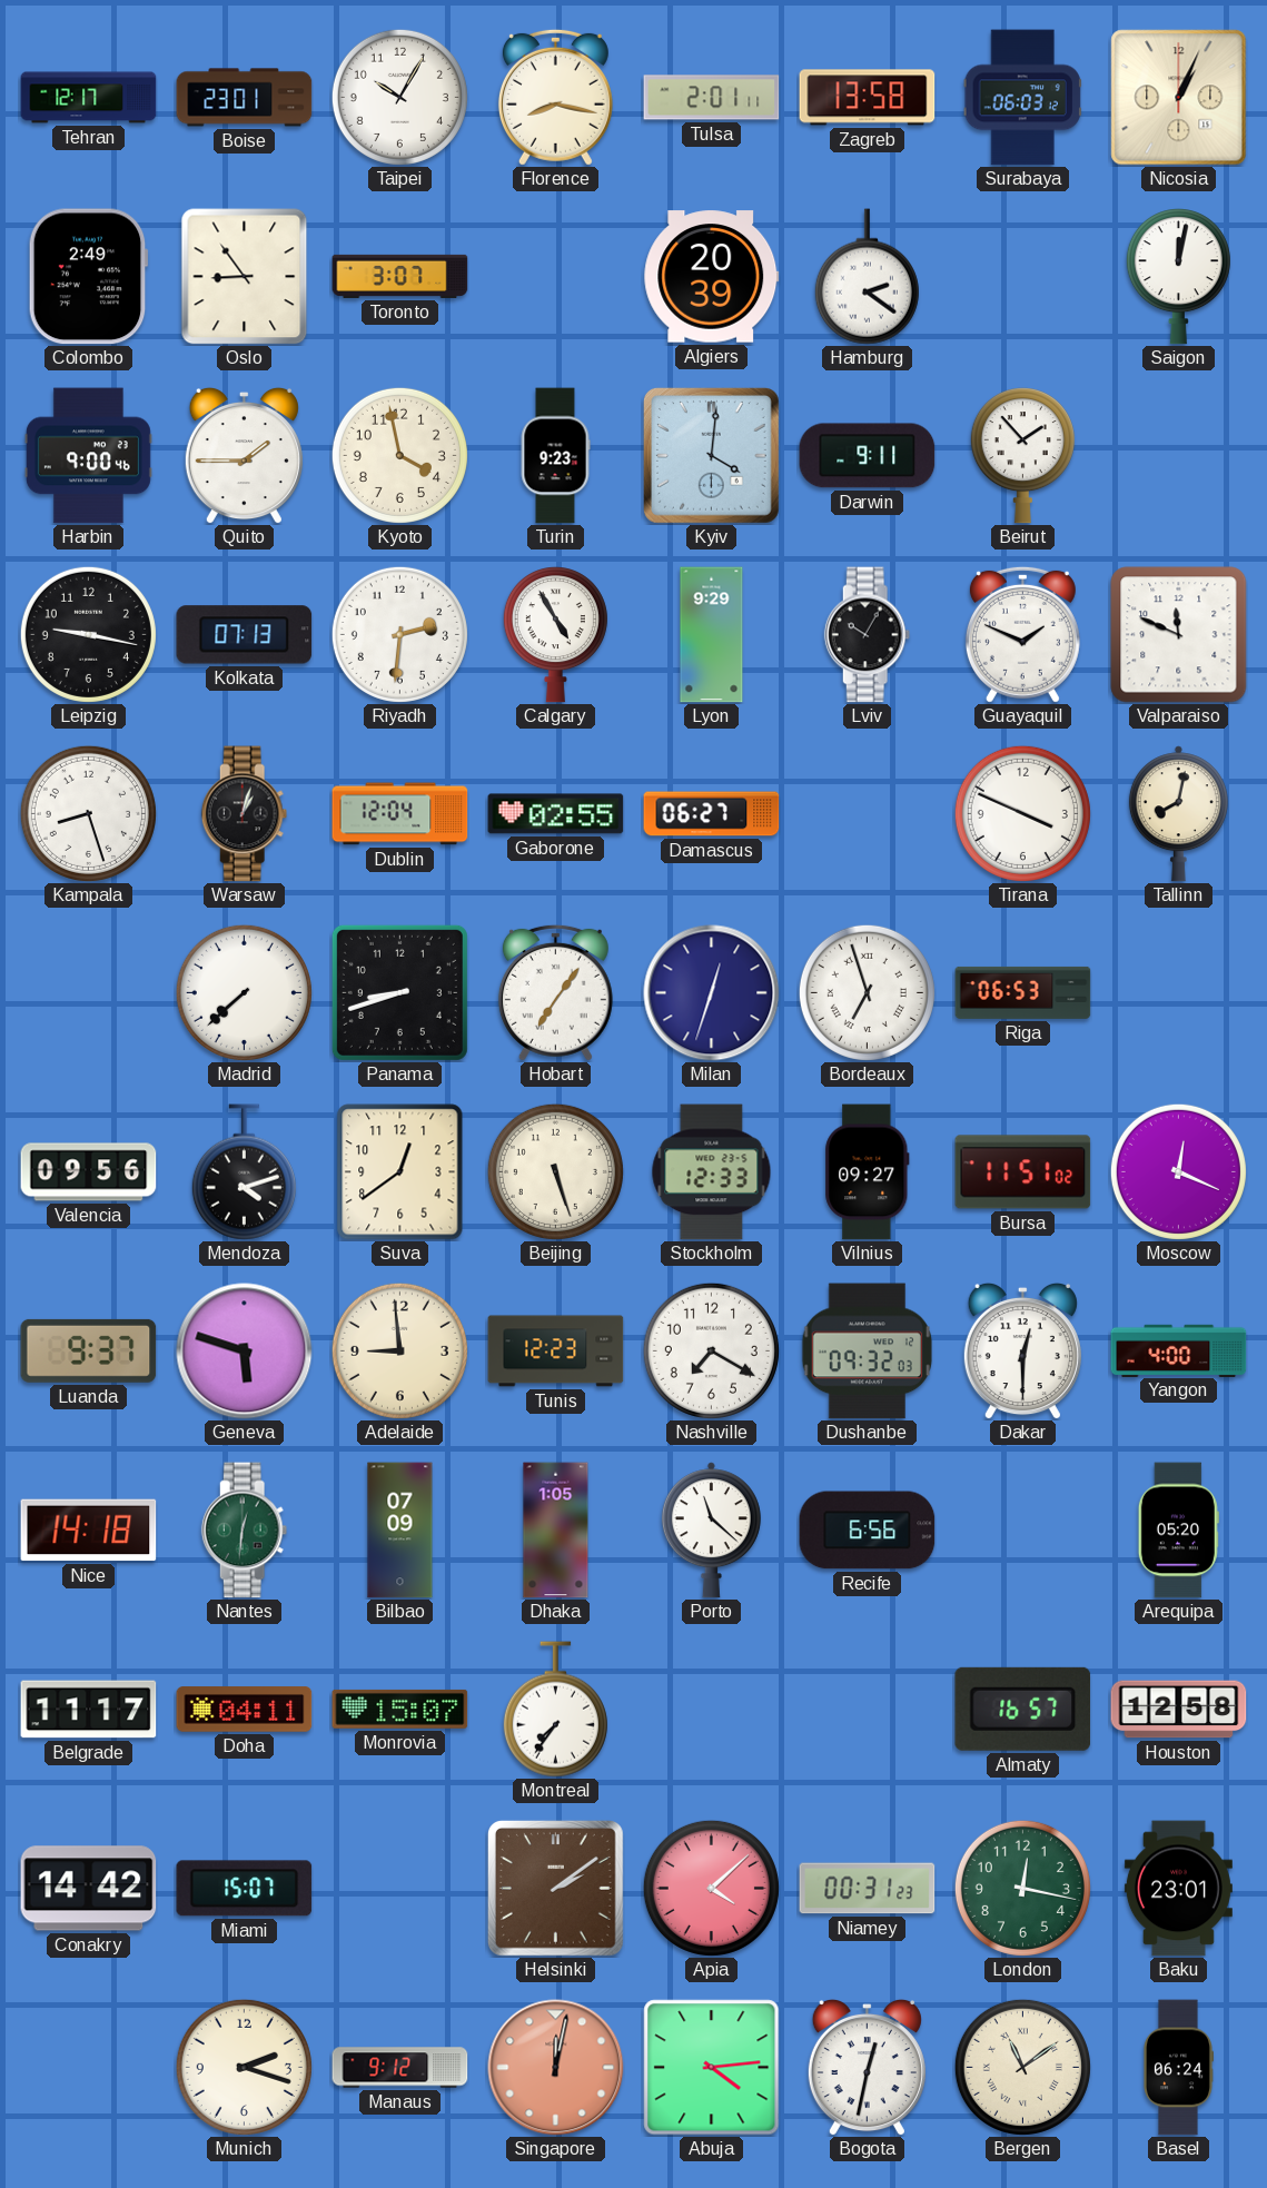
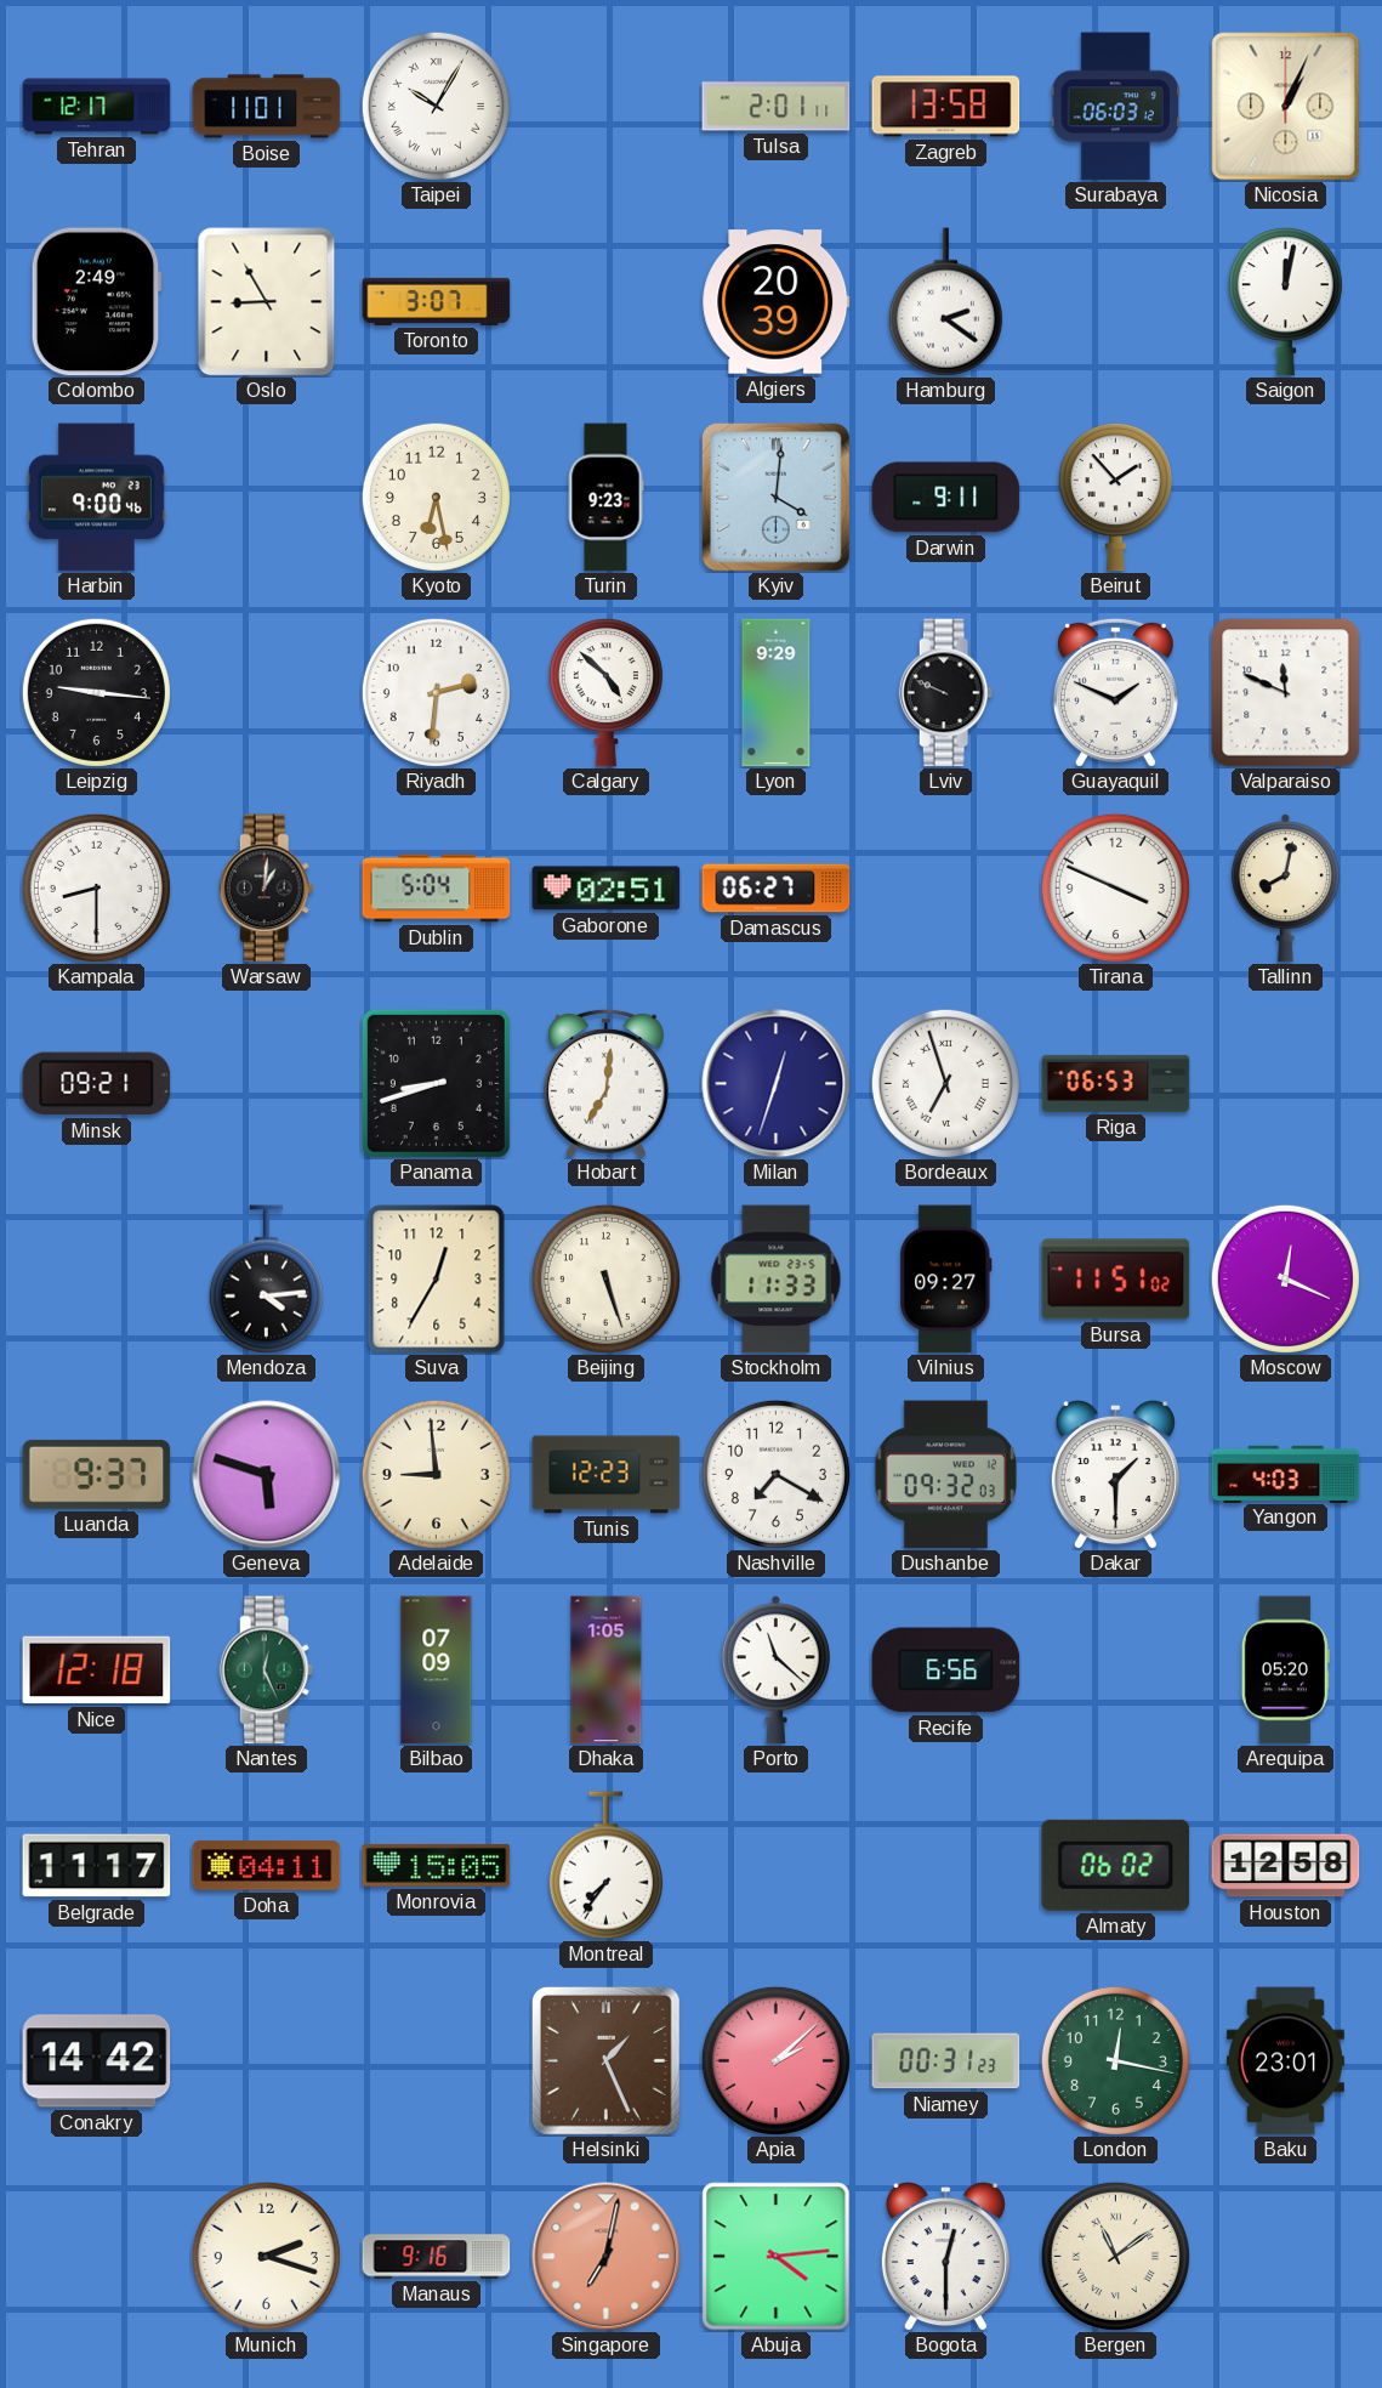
Boise: 23:01 -> 11:01 (267, 107)
Taipei numerals: Arabic -> Roman (436, 106)
Florence: 8:17 -> none (555, 97)
Oslo: 8:54 -> 8:55 (267, 302)
Quito: 1:45 -> none (244, 455)
Kyoto: 3:58 -> 6:28 (436, 497)
Leipzig: 9:17 -> 9:16 (96, 692)
Kolkata: 07:13 -> none (245, 635)
Calgary: 4:55 -> 4:52 (605, 693)
Lviv: 10:05 -> 9:49 (946, 693)
Kampala: 8:27 -> 8:30 (96, 887)
Warsaw: 1:03 -> 1:01 (267, 889)
Dublin: 12:04 -> 5:04 (437, 889)
Gaborone: 02:55 -> 02:51 (607, 889)
Minsk: none -> 09:21 (97, 1084)
Madrid: 7:38 -> none (244, 992)
Hobart: 7:06 -> 7:01 (605, 1083)
Valencia: 09:56 -> none (89, 1172)
Mendoza: 4:12 -> 4:14 (266, 1280)
Suva: 12:39 -> 12:35 (437, 1280)
Stockholm: 12:33 -> 11:33 (777, 1280)
Dakar: 12:30 -> 1:30 (1115, 1474)
Yangon: 4:00 -> 4:03 (1286, 1474)
Nice: 14:18 -> 12:18 (97, 1671)
Nantes: 12:31 -> 12:26 (267, 1671)
Monrovia: 15:07 -> 15:05 (437, 1865)
Almaty: 16:57 -> 06:02 (1116, 1865)
Miami: 15:07 -> none (245, 1889)
Helsinki: 2:09 -> 1:26 (605, 2060)
Apia: 4:08 -> 2:08 (775, 2060)
Manaus: 9:12 -> 9:16 (437, 2257)
Singapore: 12:02 -> 7:02 (607, 2257)
Bogota: 12:32 -> 12:30 (945, 2256)
Basel: 06:24 -> none (1178, 2068)
